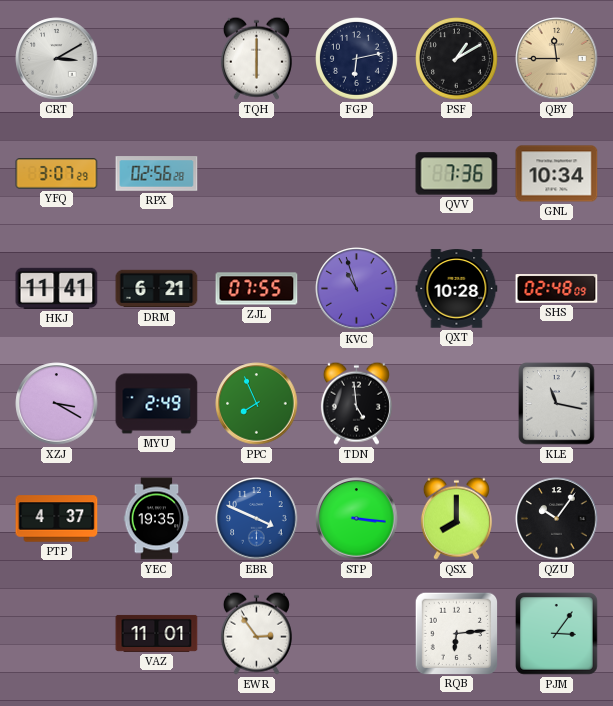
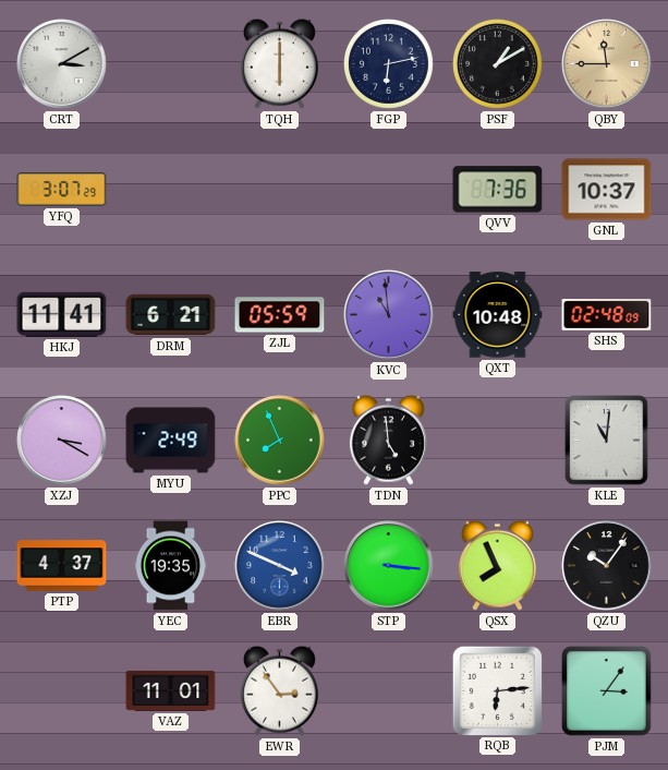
RPX: 02:56 -> none (157, 174)
GNL: 10:34 -> 10:37 (607, 190)
ZJL: 07:55 -> 05:59 (280, 315)
KVC: 10:57 -> 10:59 (389, 315)
QXT: 10:28 -> 10:48 (498, 315)
KLE: 11:17 -> 11:01 (607, 441)
QSX: 8:00 -> 7:56 (497, 565)
